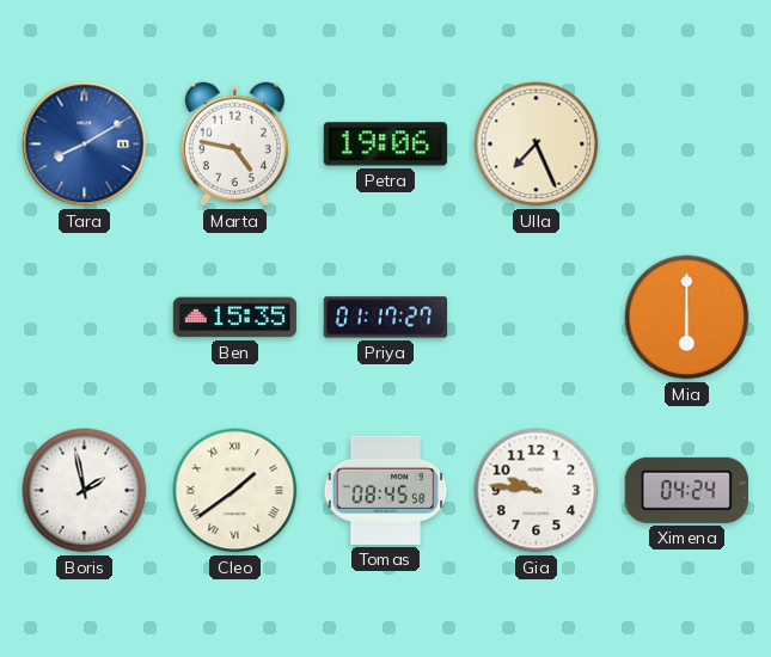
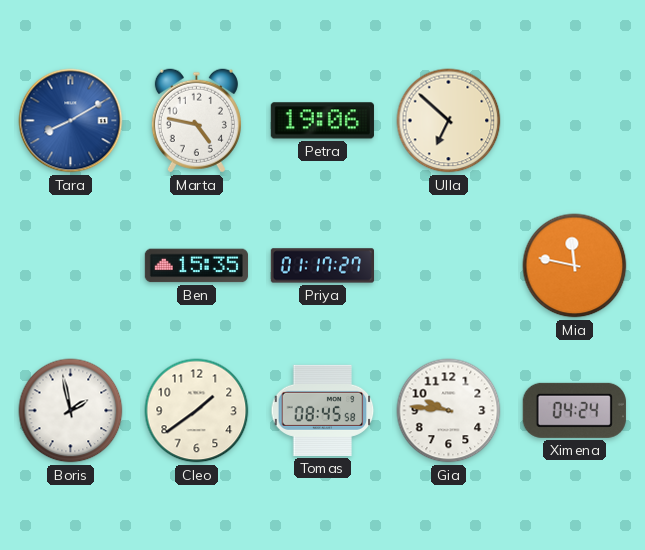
Ulla: 7:26 -> 6:52 (449, 121)
Mia: 6:00 -> 11:47 (575, 266)
Cleo numerals: Roman -> Arabic (197, 411)
